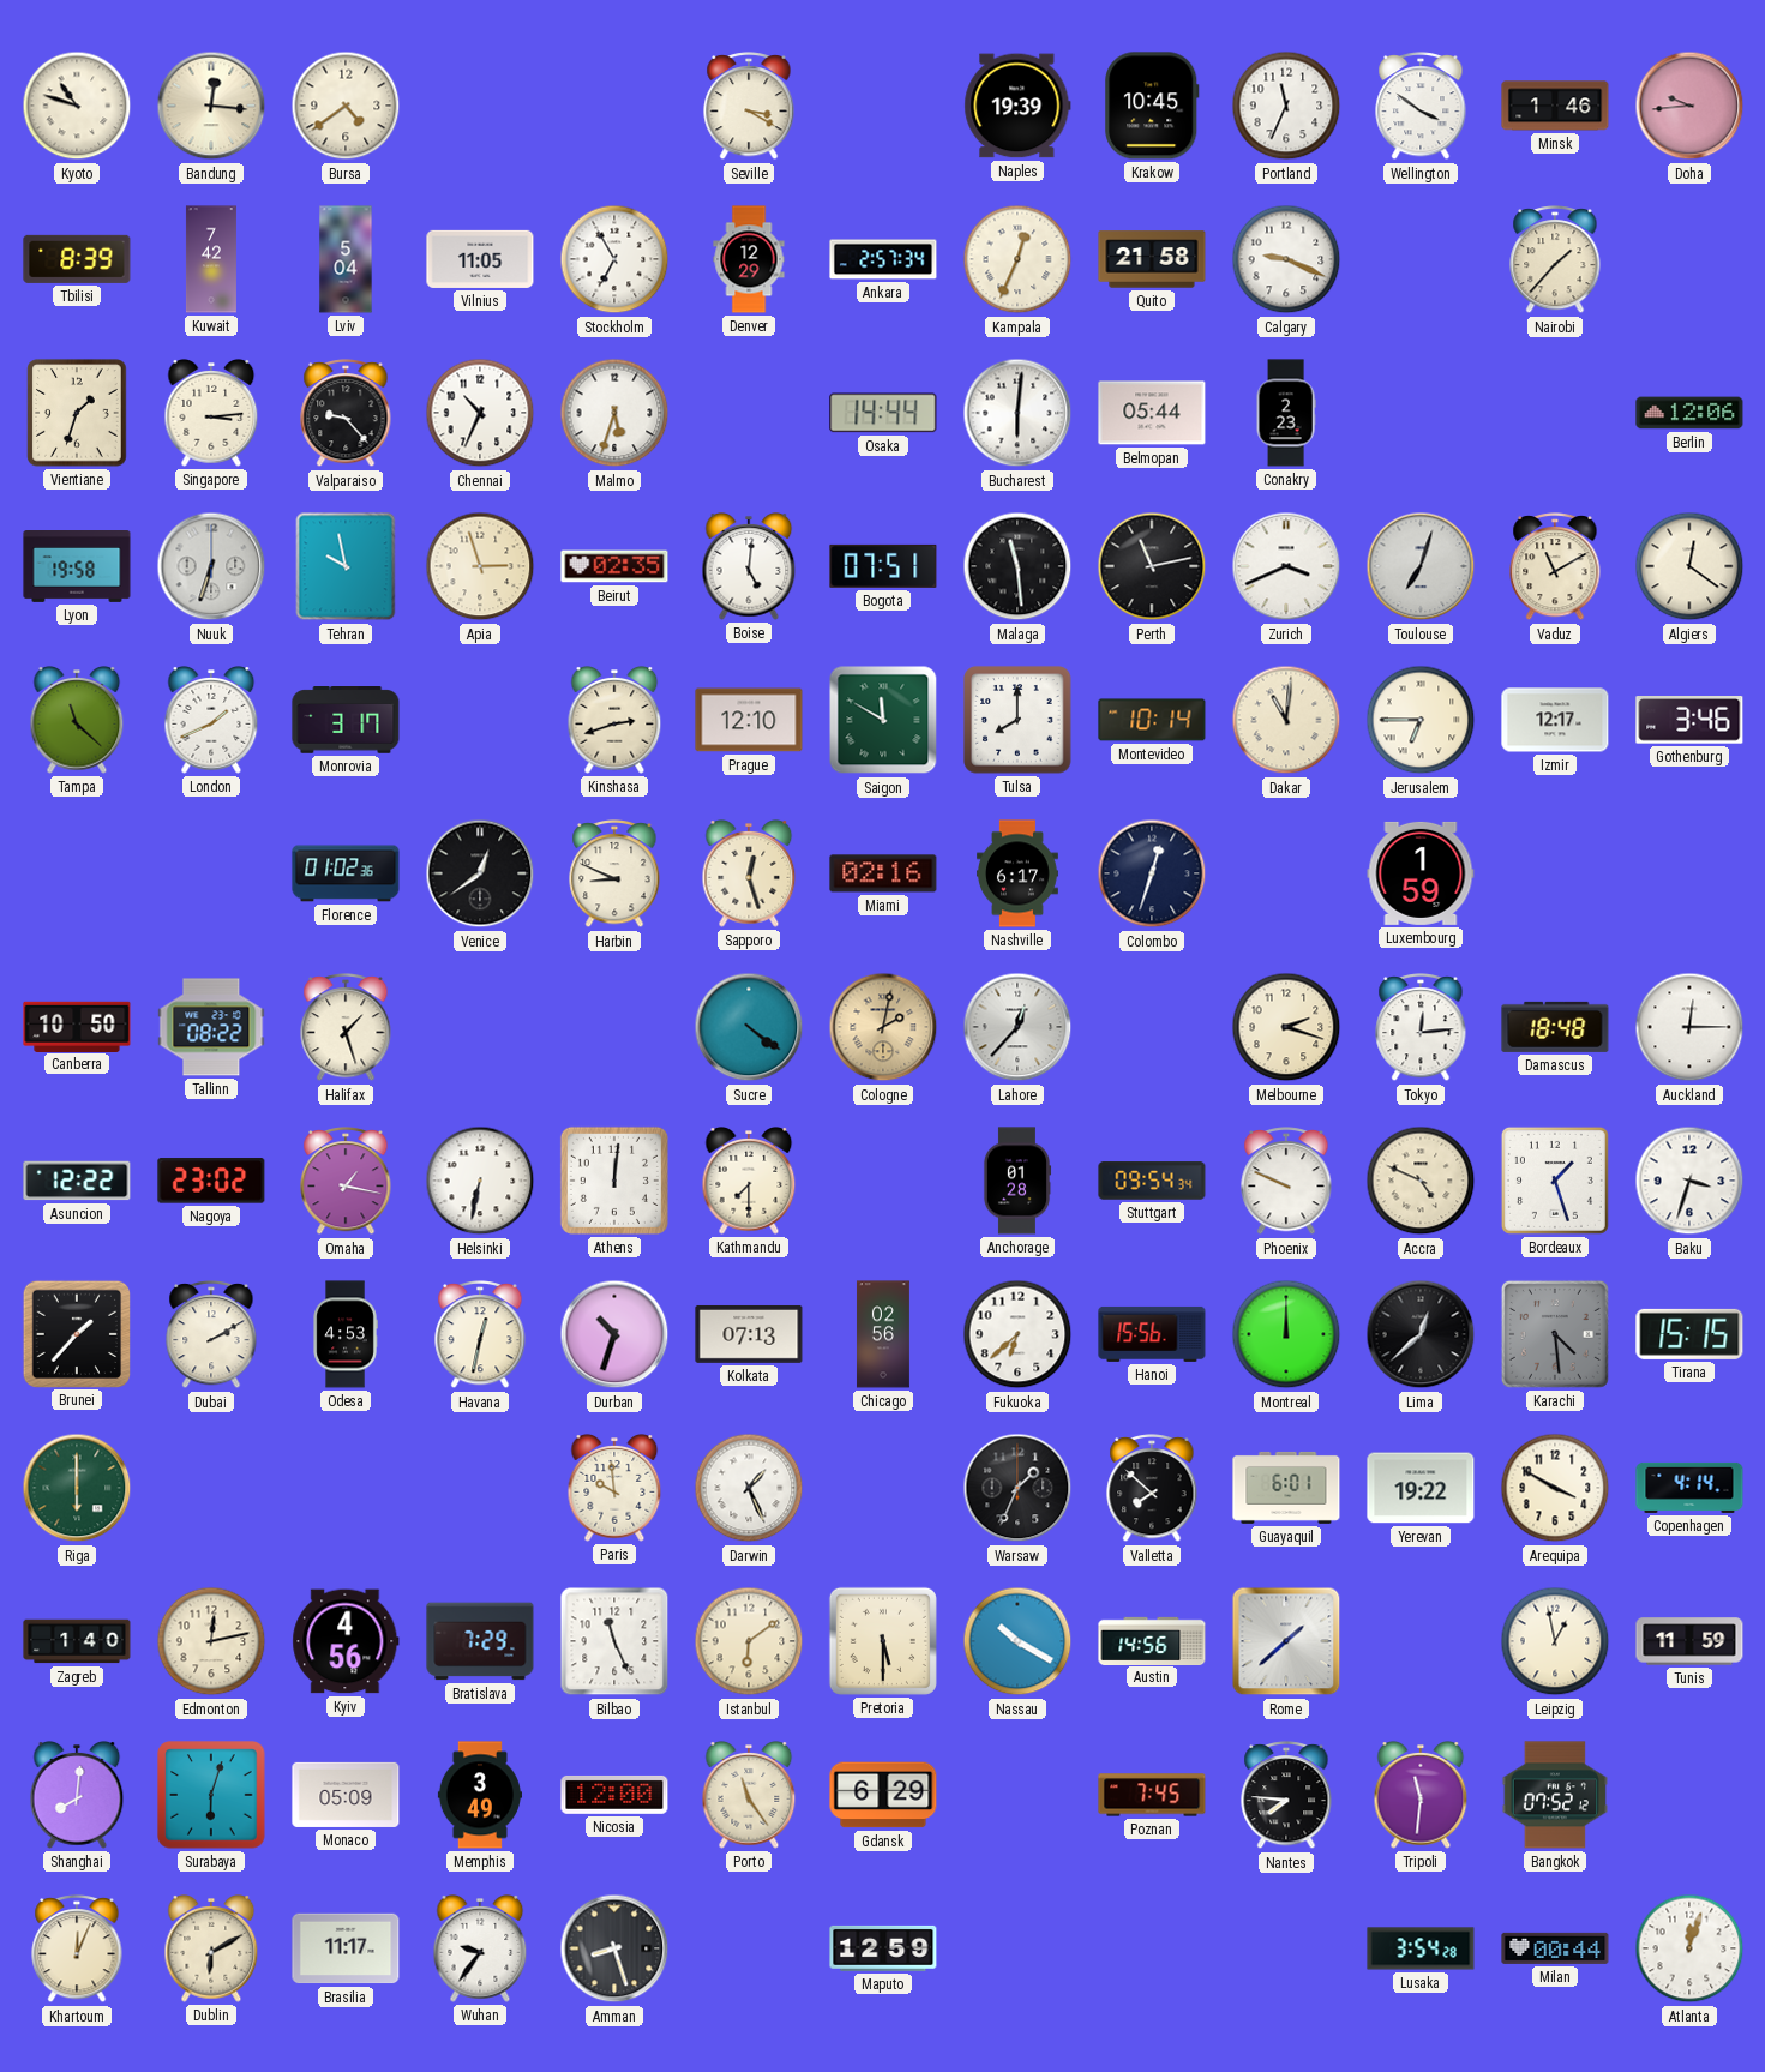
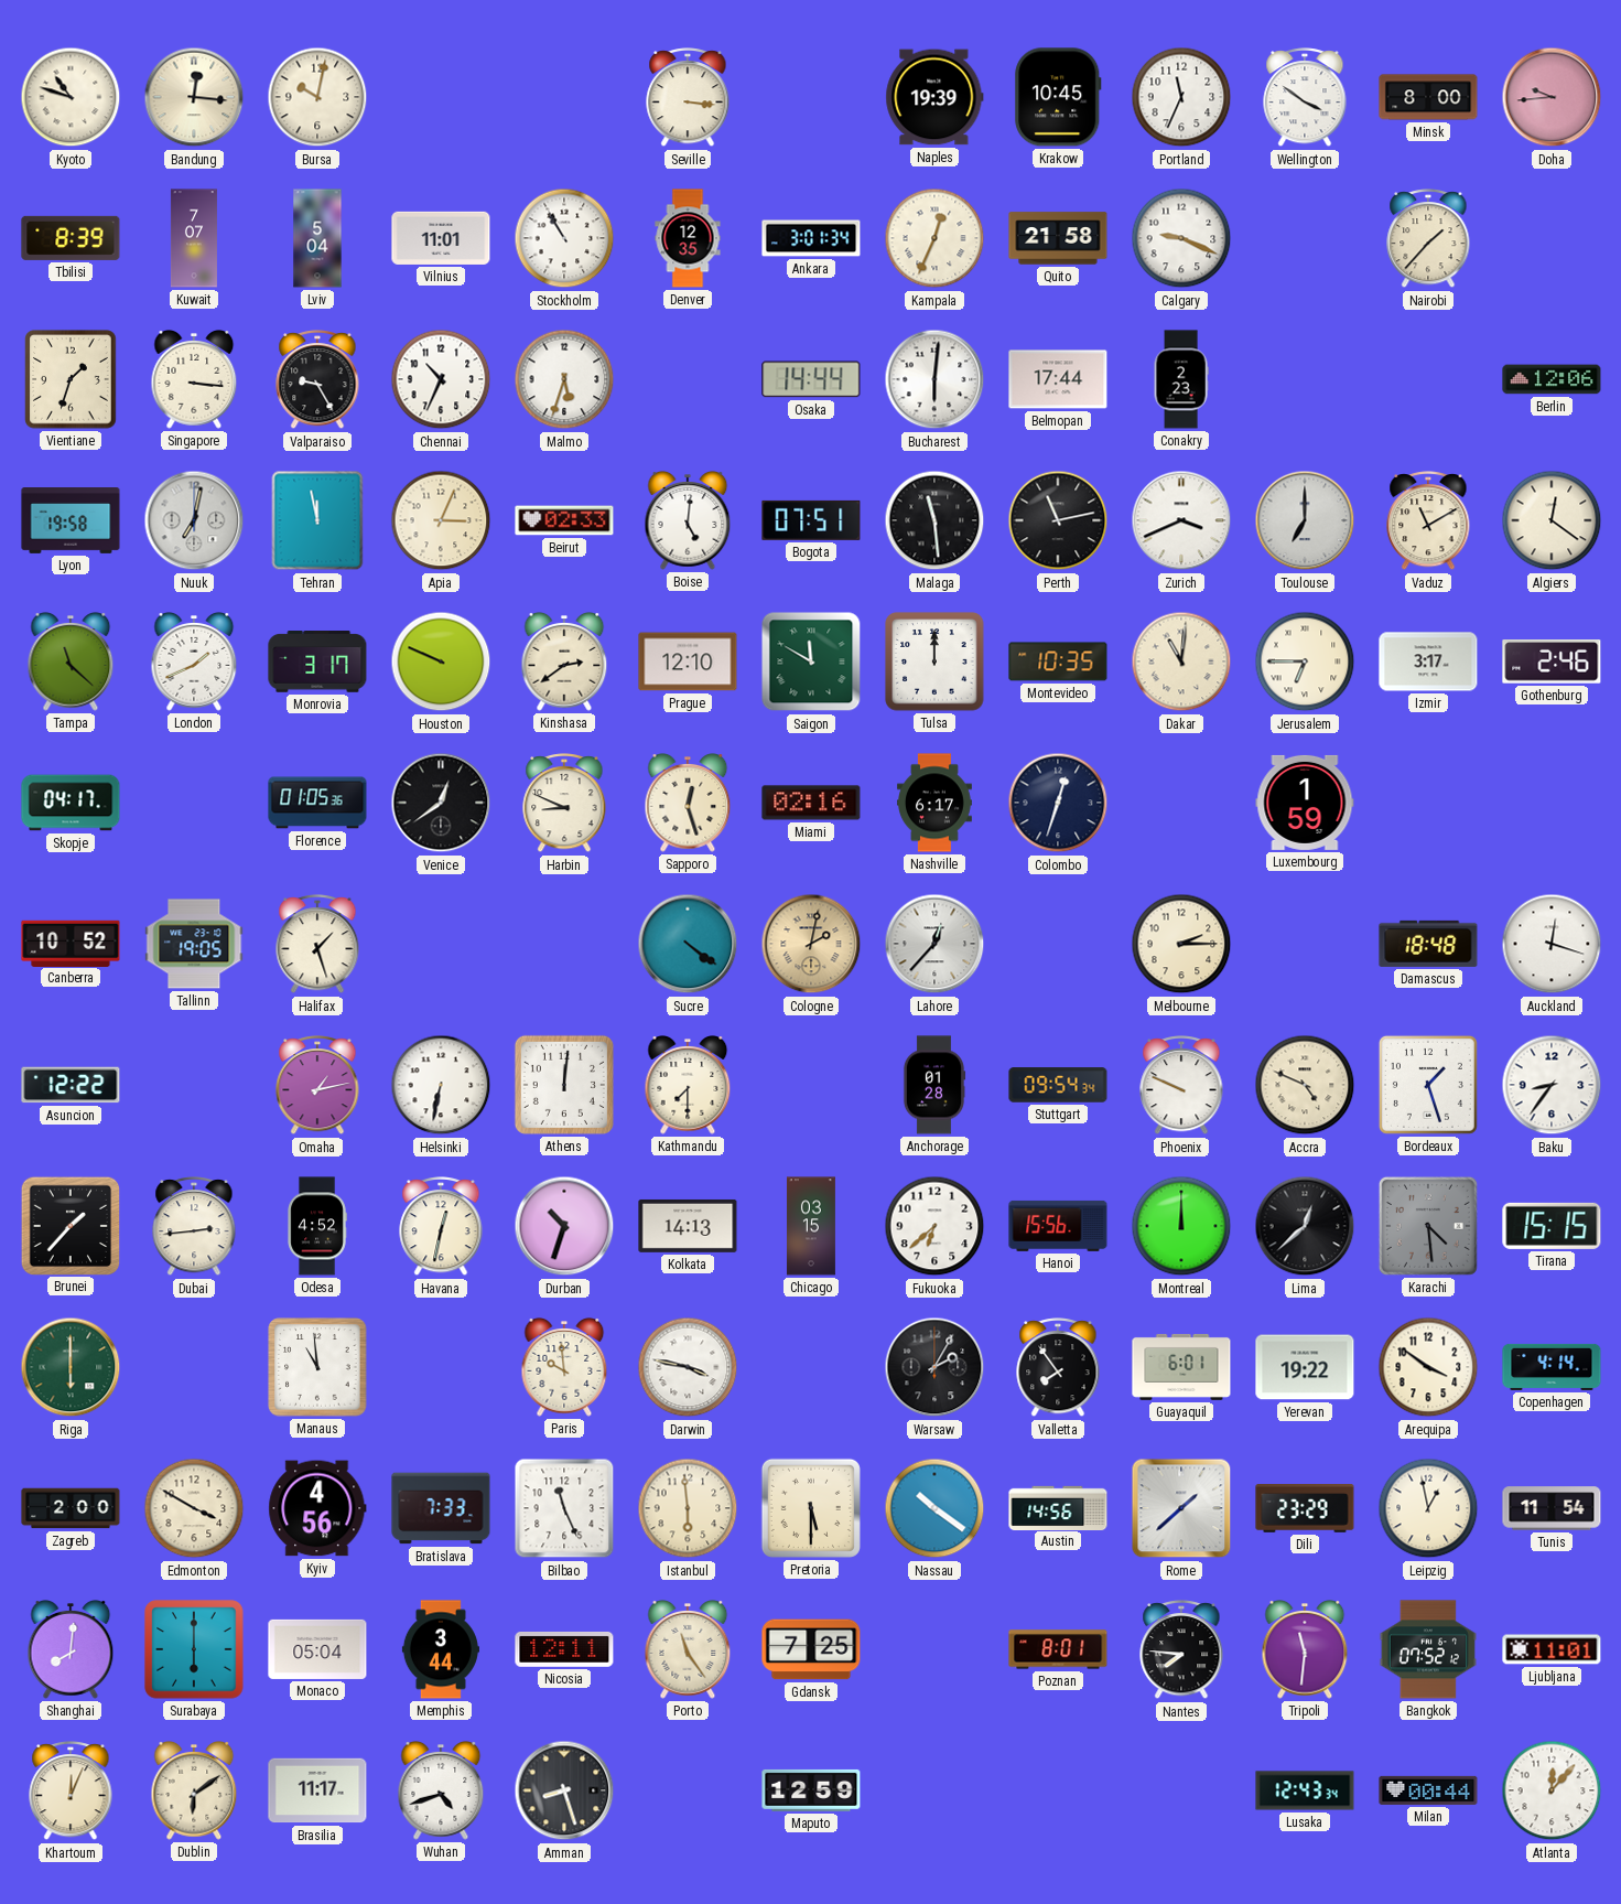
Bursa: 4:39 -> 10:02 (317, 97)
Seville: 3:20 -> 3:16 (688, 98)
Minsk: 1:46 -> 8:00 (1428, 97)
Kuwait: 7:42 -> 7:07 (194, 238)
Vilnius: 11:05 -> 11:01 (441, 238)
Stockholm: 6:55 -> 10:55 (564, 238)
Denver: 12:29 -> 12:35 (688, 238)
Ankara: 2:57 -> 3:01 (811, 238)
Singapore: 3:14 -> 3:16 (194, 380)
Valparaiso: 9:23 -> 9:25 (317, 380)
Belmopan: 05:44 -> 17:44 (1058, 379)
Nuuk: 6:33 -> 7:02 (194, 520)
Tehran: 9:58 -> 11:58 (317, 520)
Apia: 2:57 -> 3:04 (441, 520)
Beirut: 02:35 -> 02:33 (564, 520)
Toulouse: 7:03 -> 7:00 (1305, 520)
Houston: none -> 9:49 (441, 661)
Kinshasa: 2:42 -> 2:39 (564, 663)
Tulsa: 8:00 -> 12:00 (934, 661)
Montevideo: 10:14 -> 10:35 (1058, 661)
Izmir: 12:17 -> 3:17 (1428, 661)
Gothenburg: 3:46 -> 2:46 (1552, 663)
Skopje: none -> 04:17 (71, 803)
Florence: 01:02 -> 01:05 (317, 803)
Canberra: 10:50 -> 10:52 (71, 943)
Tallinn: 08:22 -> 19:05 (194, 944)
Melbourne: 2:18 -> 2:15 (1181, 944)
Tokyo: 12:14 -> none (1421, 1028)
Auckland: 12:15 -> 12:18 (1552, 944)
Nagoya: 23:02 -> none (211, 1181)
Omaha: 1:17 -> 1:13 (317, 1086)
Baku: 3:33 -> 8:36 (1552, 1085)
Dubai: 2:10 -> 2:44 (194, 1227)
Odesa: 4:53 -> 4:52 (317, 1226)
Kolkata: 07:13 -> 14:13 (688, 1226)
Chicago: 02:56 -> 03:15 (811, 1226)
Manaus: none -> 10:59 (317, 1367)
Darwin: 1:26 -> 3:47 (688, 1367)
Warsaw: 1:34 -> 2:05 (934, 1367)
Valletta: 7:52 -> 7:54 (1058, 1368)
Arequipa: 3:50 -> 3:51 (1428, 1367)
Zagreb: 1:40 -> 2:00 (71, 1508)
Edmonton: 12:13 -> 3:50 (194, 1508)
Bratislava: 7:29 -> 7:33 (441, 1508)
Istanbul: 6:09 -> 5:59 (688, 1508)
Nassau: 10:20 -> 10:21 (934, 1508)
Dili: none -> 23:29 (1305, 1509)
Tunis: 11:59 -> 11:54 (1552, 1508)
Surabaya: 6:03 -> 6:00 (194, 1649)
Monaco: 05:09 -> 05:04 (317, 1649)
Memphis: 3:49 -> 3:44 (441, 1649)
Nicosia: 12:00 -> 12:11 (564, 1649)
Gdansk: 6:29 -> 7:25 (811, 1649)
Poznan: 7:45 -> 8:01 (1058, 1649)
Ljubljana: none -> 11:01 (1552, 1649)
Dublin: 6:10 -> 6:09 (194, 1792)
Wuhan: 9:36 -> 4:42 (441, 1792)
Lusaka: 3:54 -> 12:43 (1305, 1790)
Atlanta: 12:03 -> 12:07 (1552, 1790)
